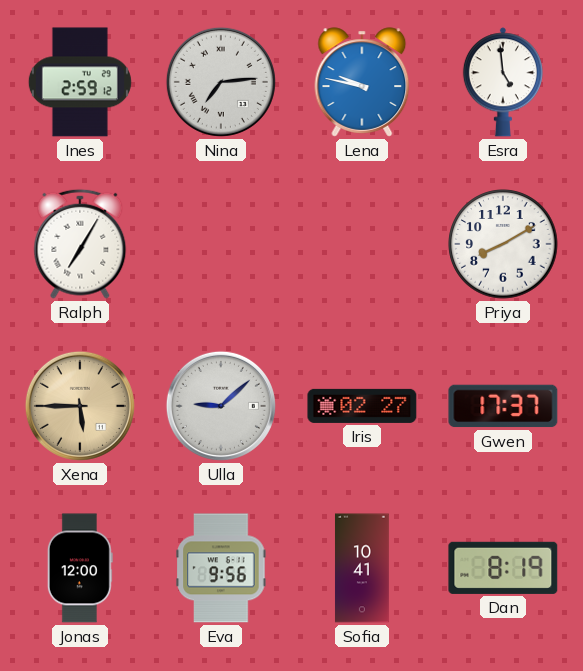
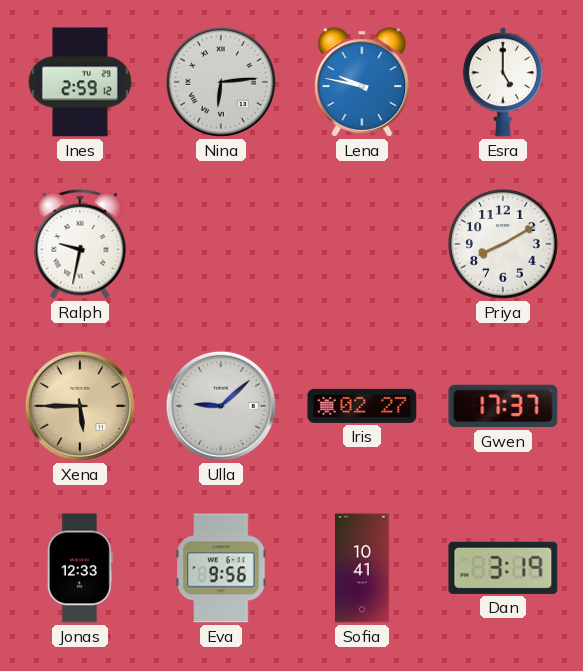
Nina: 7:14 -> 6:14 (221, 82)
Esra: 4:59 -> 5:00 (503, 82)
Ralph: 7:05 -> 9:32 (80, 244)
Jonas: 12:00 -> 12:33 (80, 568)
Dan: 8:19 -> 3:19 (503, 568)
